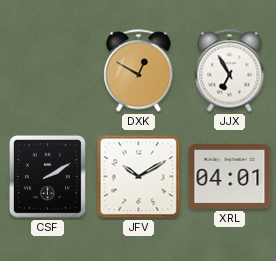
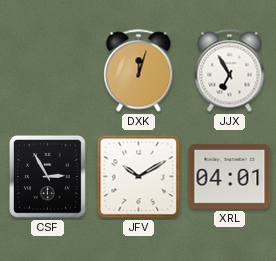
DXK: 12:50 -> 12:03 (139, 71)
CSF: 2:10 -> 2:55 (47, 176)
